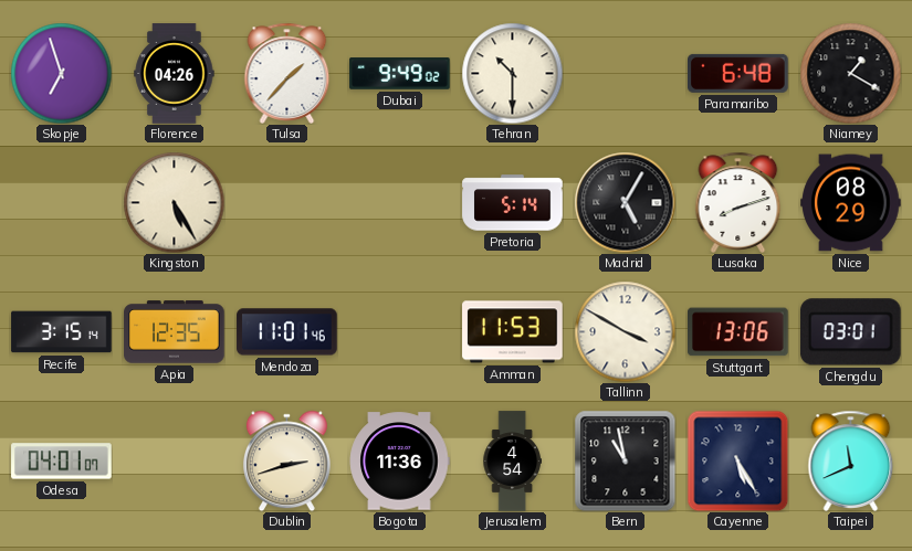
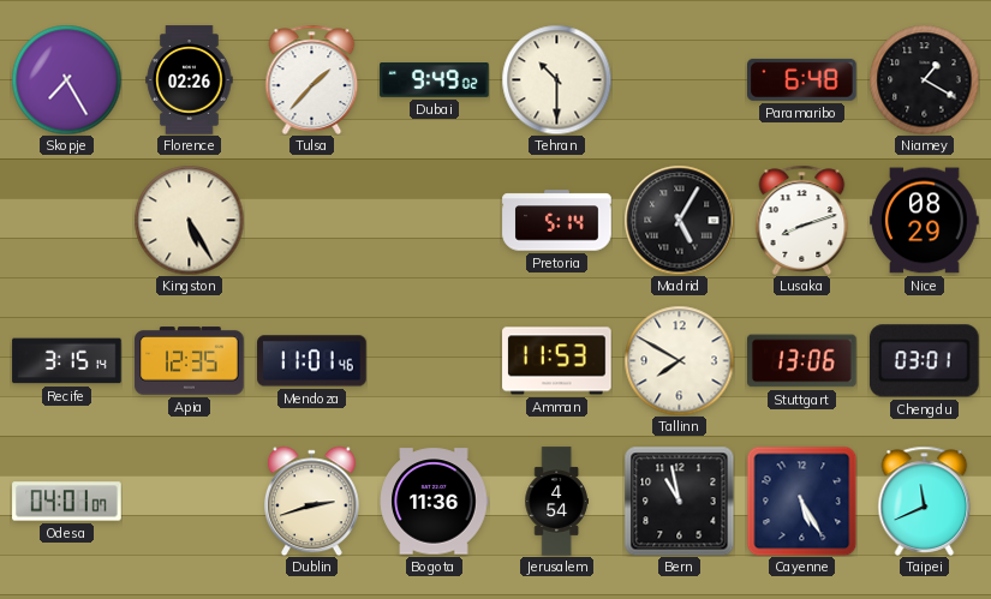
Skopje: 6:57 -> 7:25 (66, 79)
Florence: 04:26 -> 02:26 (190, 80)
Tallinn: 3:50 -> 7:50 (679, 360)
